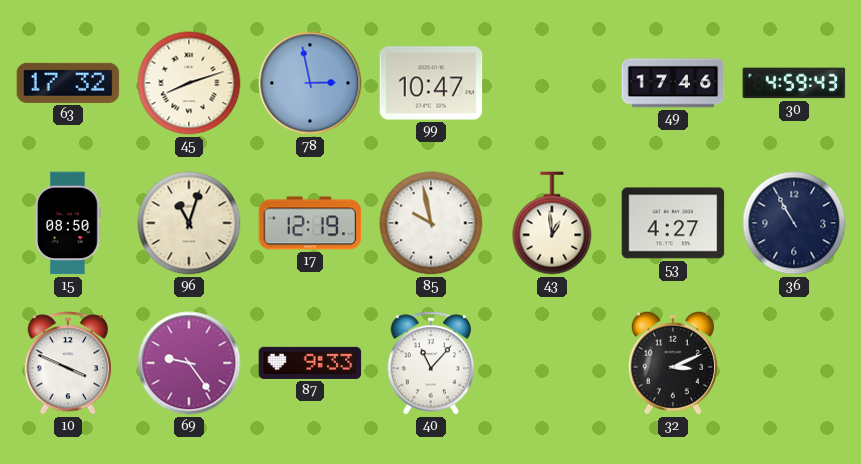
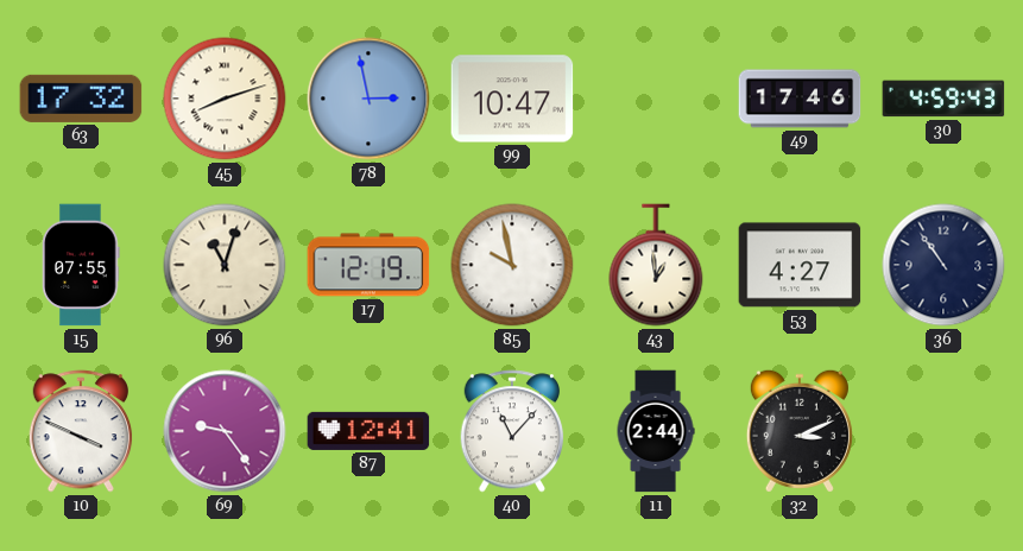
15: 08:50 -> 07:55 (81, 265)
36: 10:55 -> 10:54 (943, 265)
87: 9:33 -> 12:41 (368, 431)
11: none -> 2:44 (656, 431)
